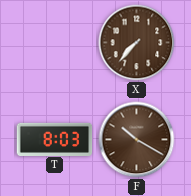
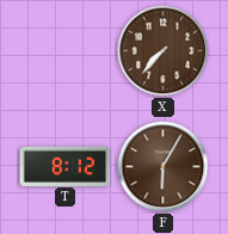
T: 8:03 -> 8:12 (66, 166)
F: 10:20 -> 6:05 (164, 167)
